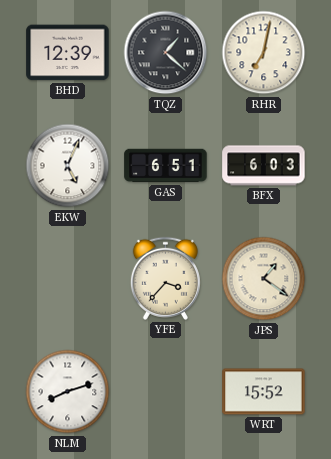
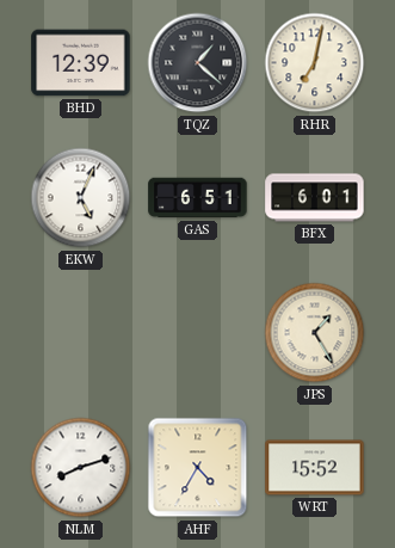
BFX: 6:03 -> 6:01 (315, 198)
YFE: 3:37 -> none (165, 278)
JPS: 1:21 -> 1:25 (315, 333)
AHF: none -> 4:35 (198, 468)
